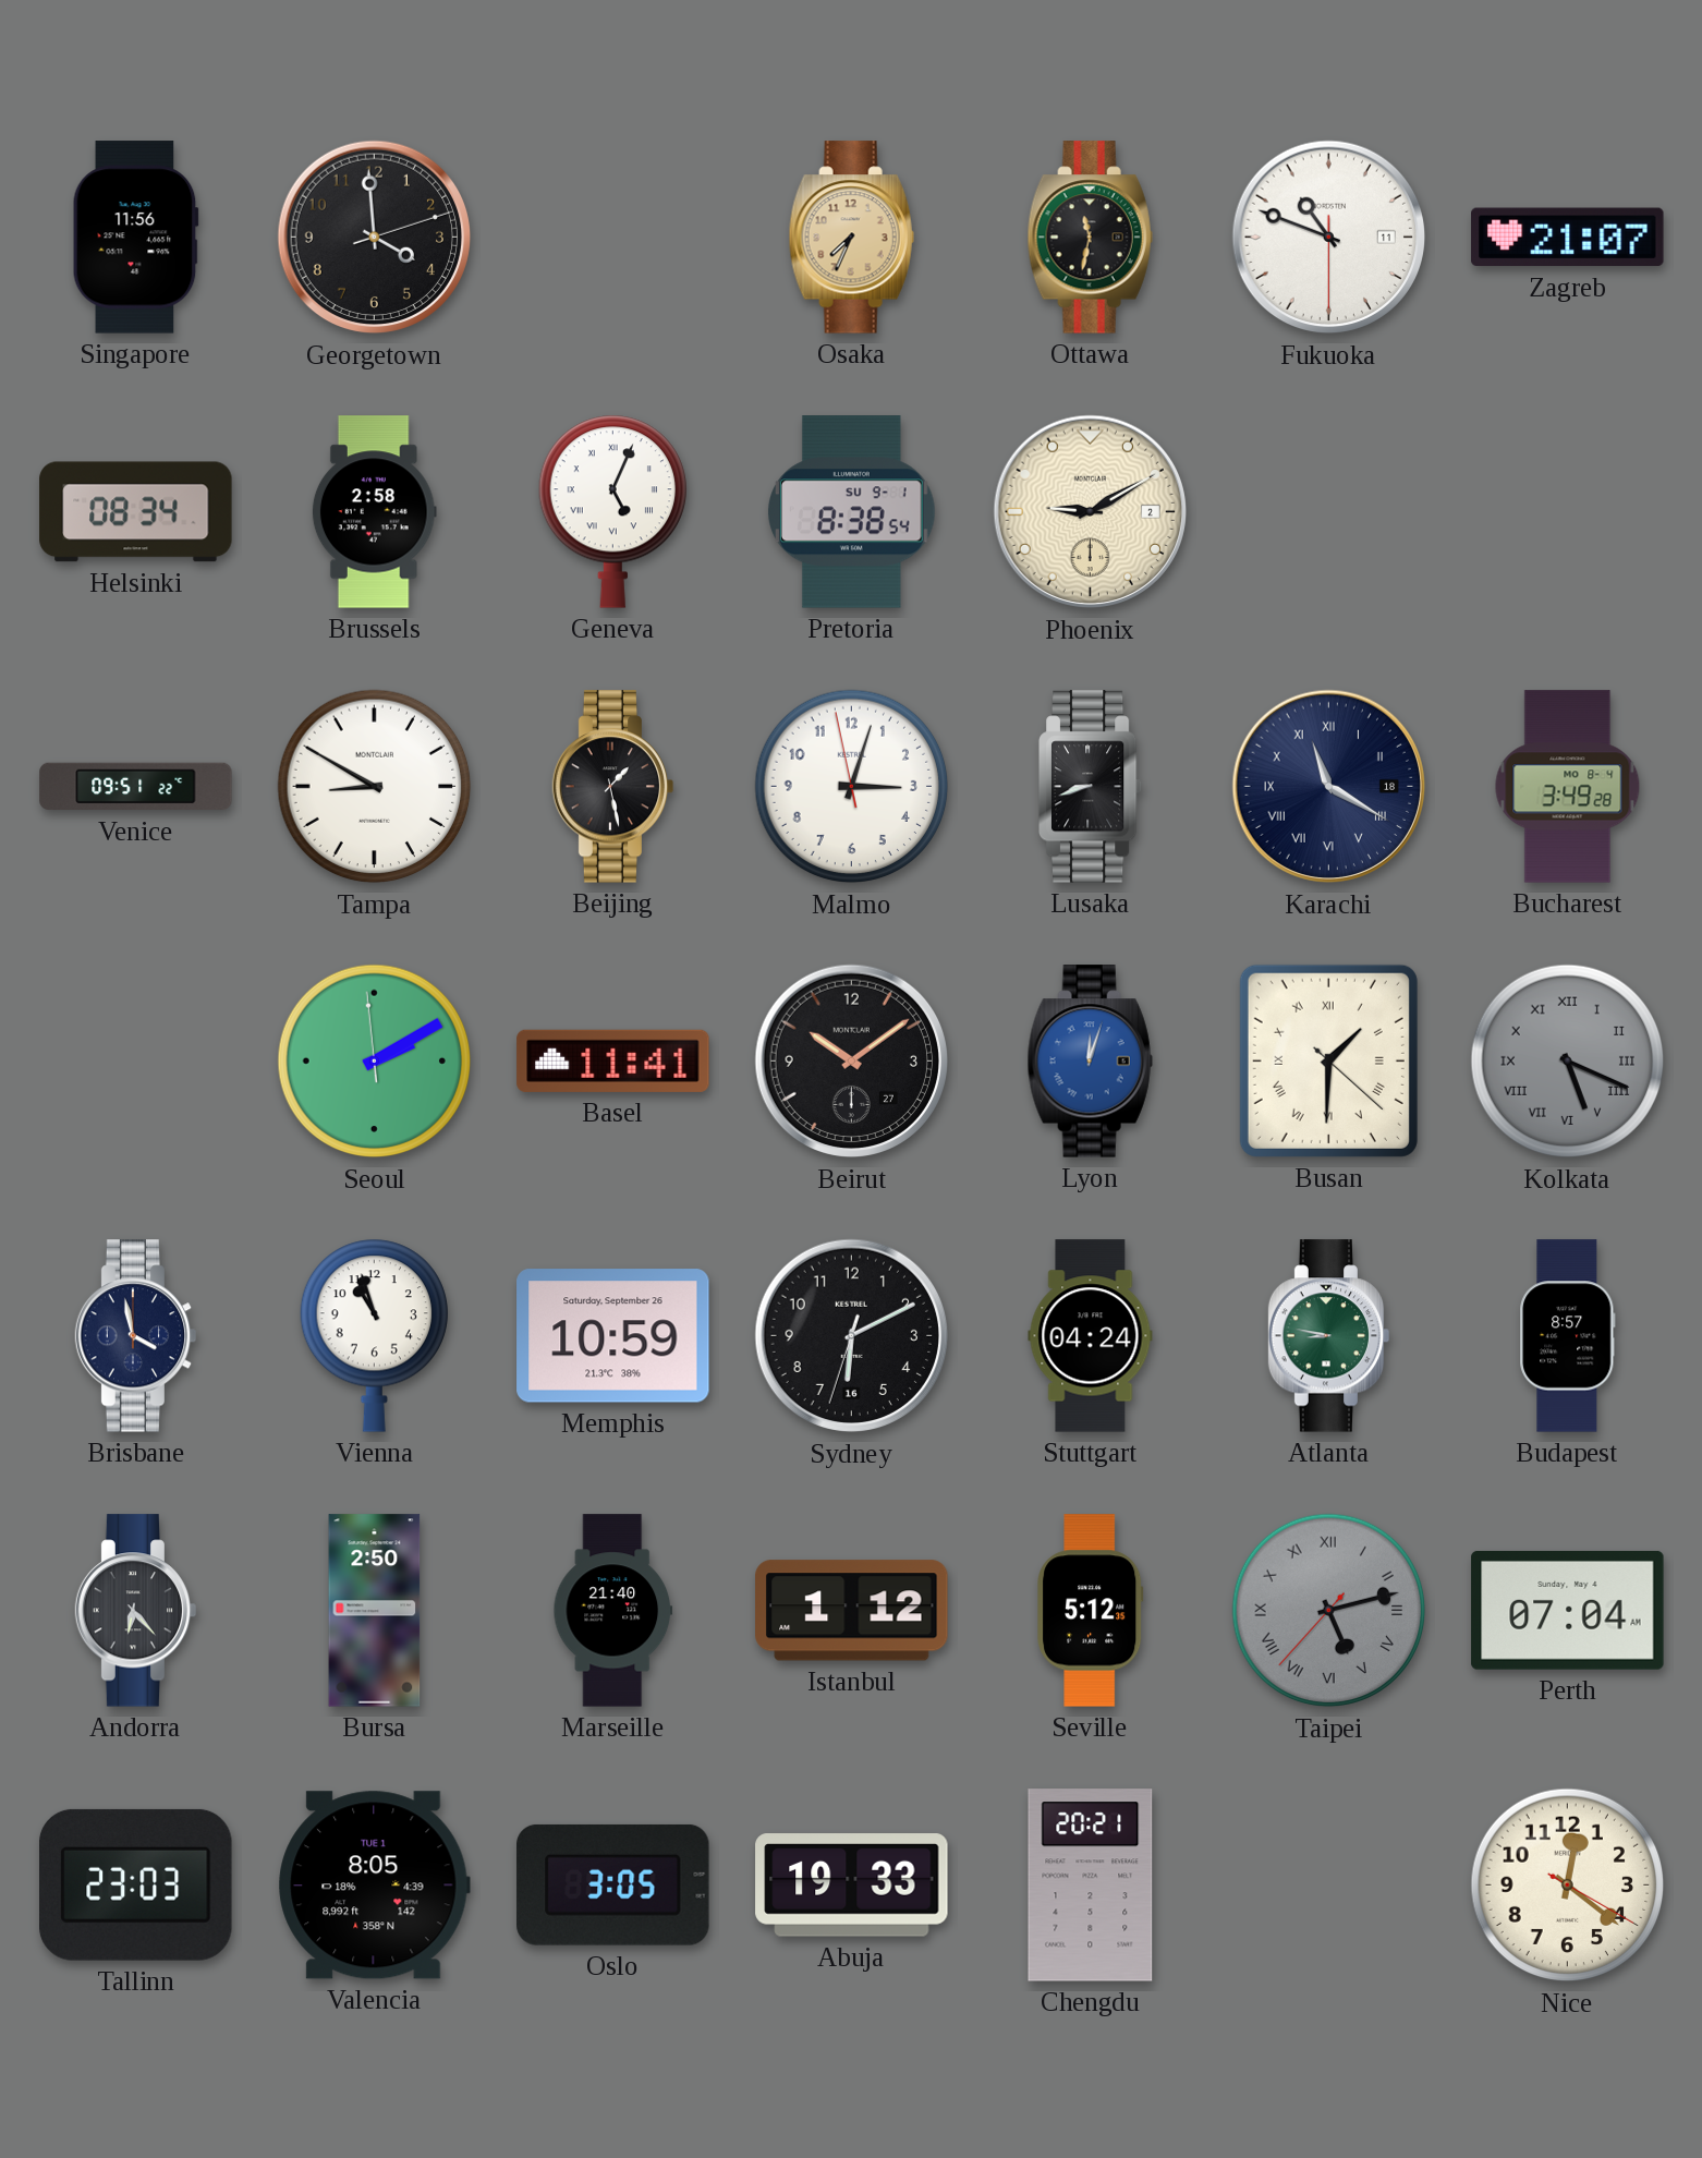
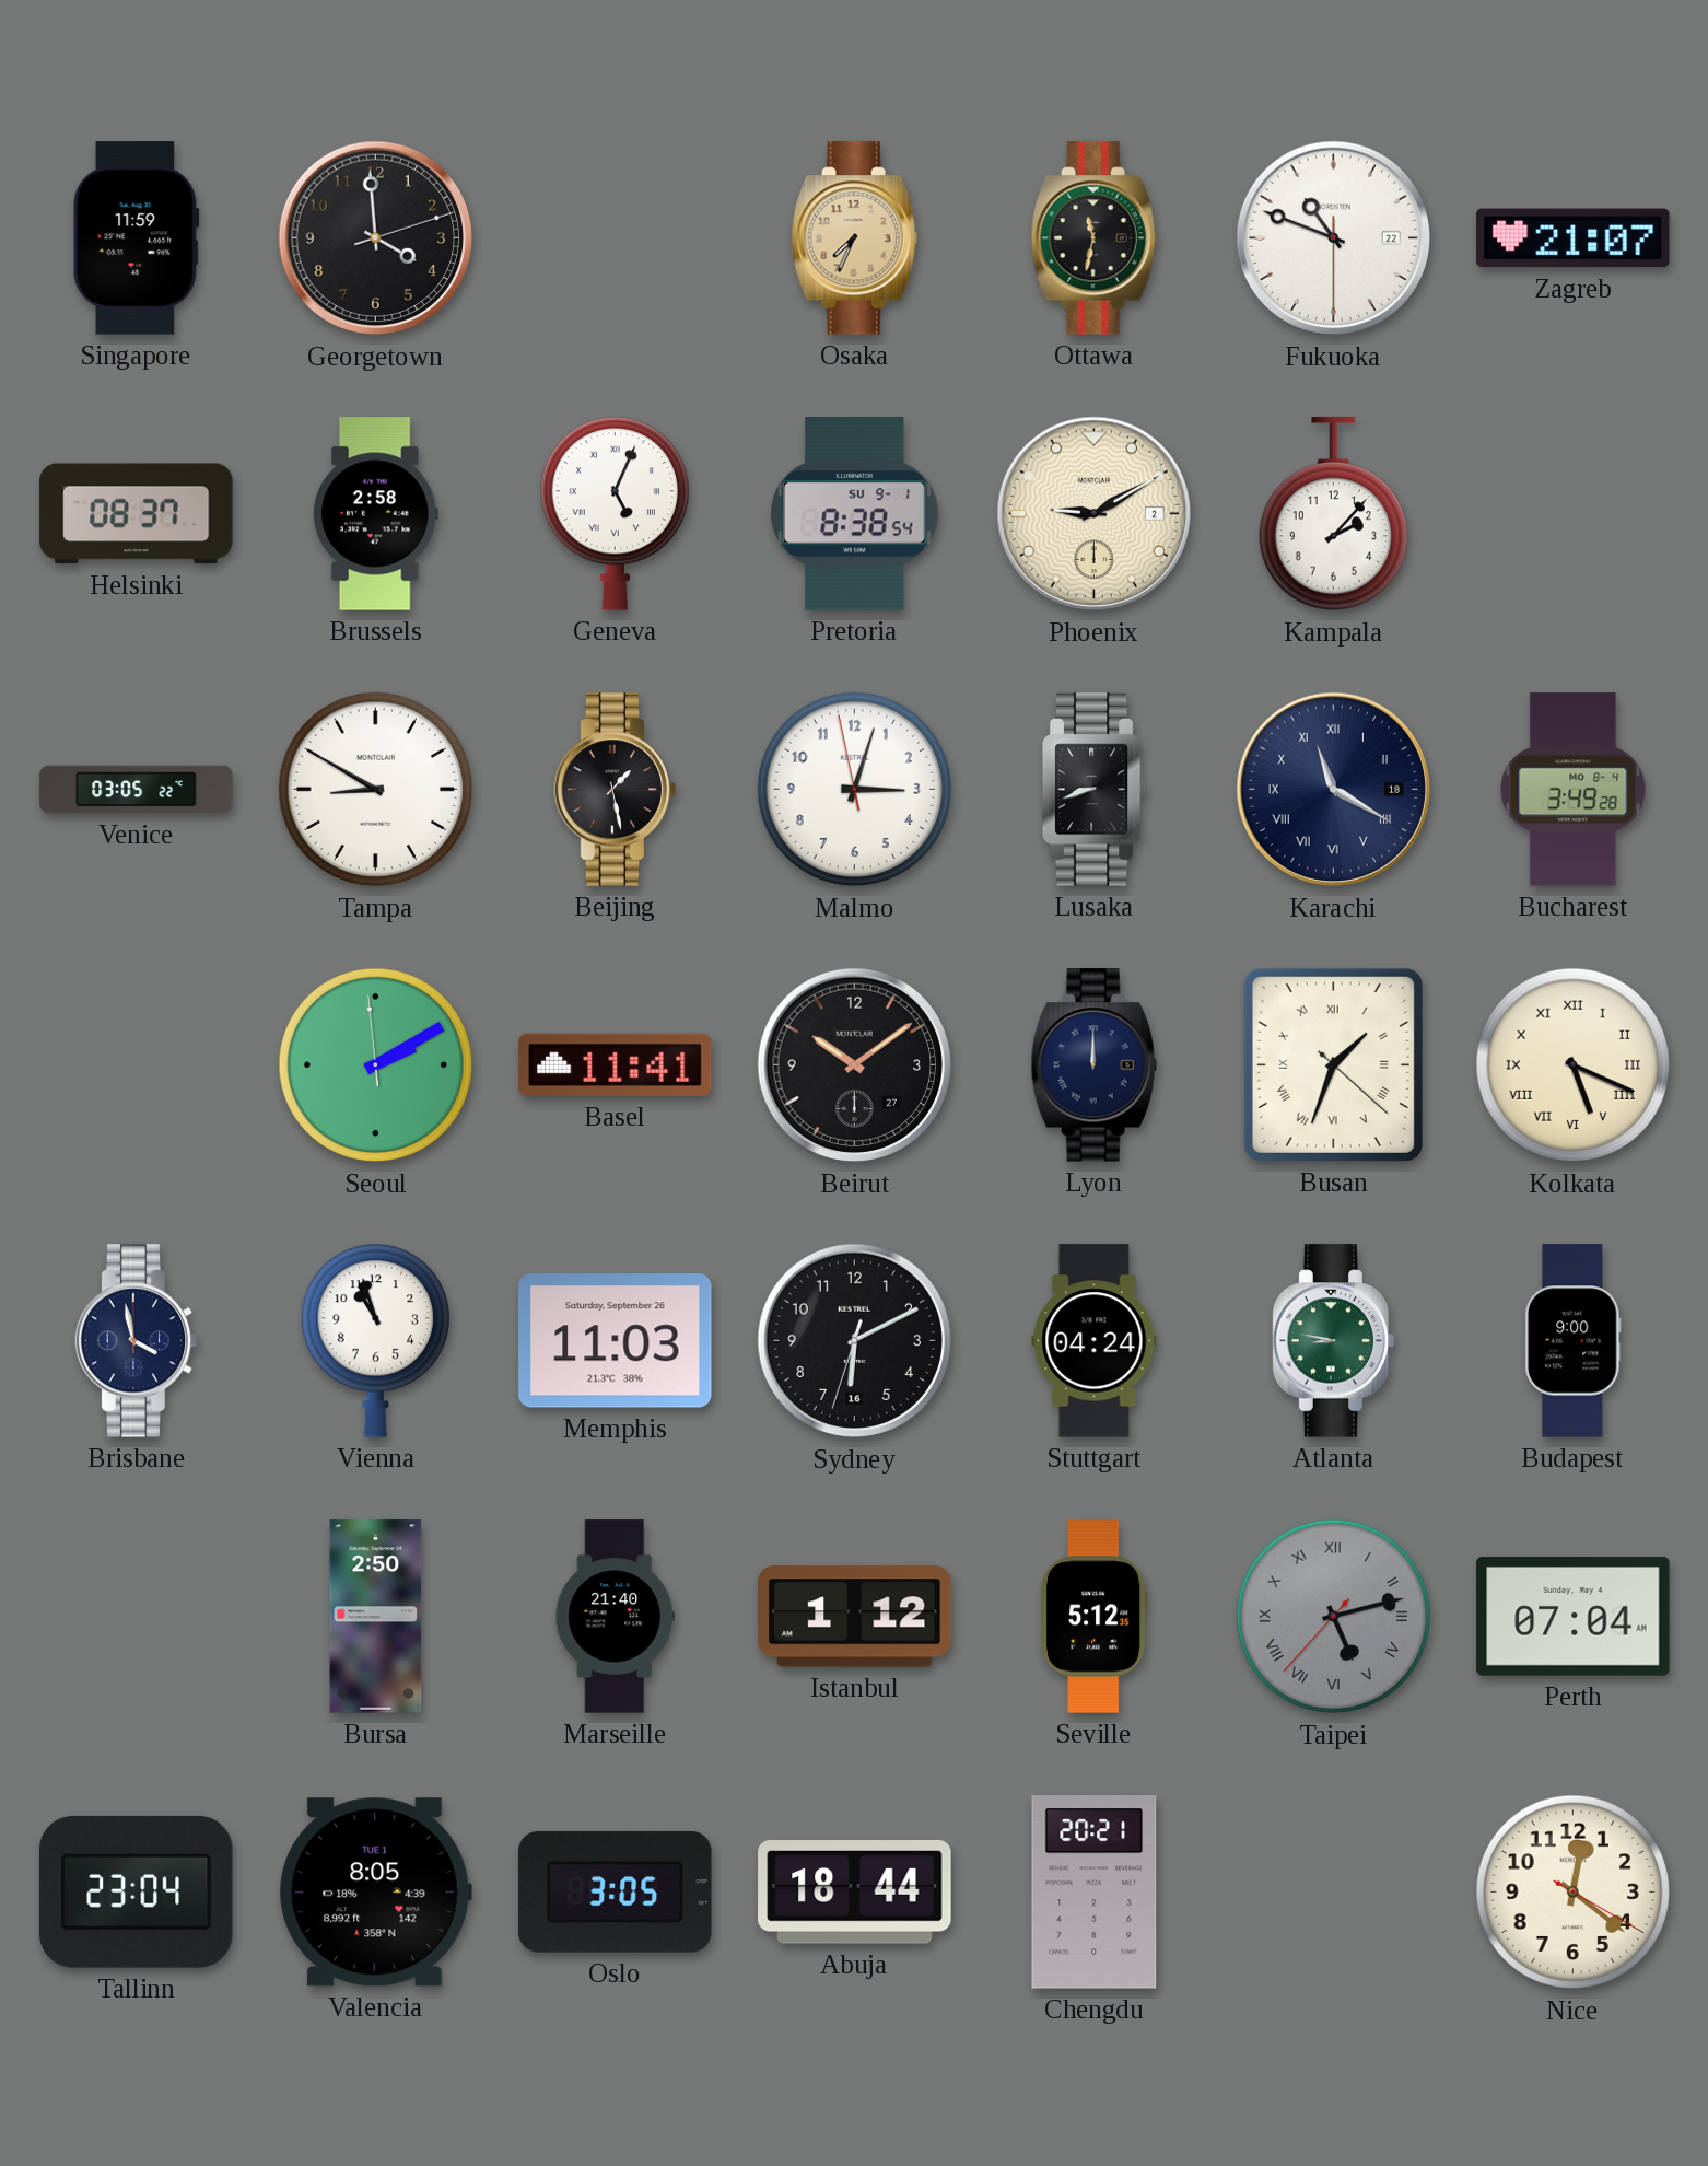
Singapore: 11:56 -> 11:59 (136, 238)
Fukuoka date: 11 -> 22 (1334, 238)
Helsinki: 08:34 -> 08:37 (137, 514)
Kampala: none -> 2:07 (1333, 514)
Venice: 09:51 -> 03:05 (137, 790)
Lyon: 12:03 -> 12:00 (1093, 1065)
Lyon dial: blue -> navy (1093, 1065)
Busan: 1:30 -> 1:33 (1333, 1064)
Kolkata dial: grey -> cream (1574, 1065)
Memphis: 10:59 -> 11:03 (616, 1341)
Budapest: 8:57 -> 9:00 (1574, 1341)
Andorra: 6:23 -> none (136, 1611)
Tallinn: 23:03 -> 23:04 (137, 1891)
Abuja: 19:33 -> 18:44 (855, 1893)
